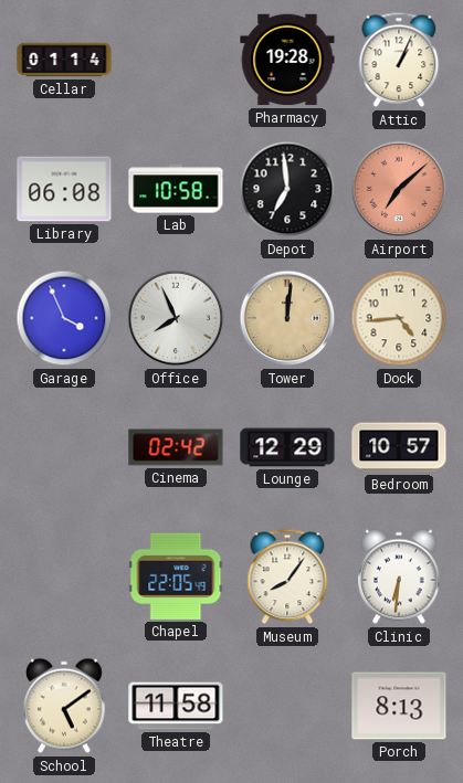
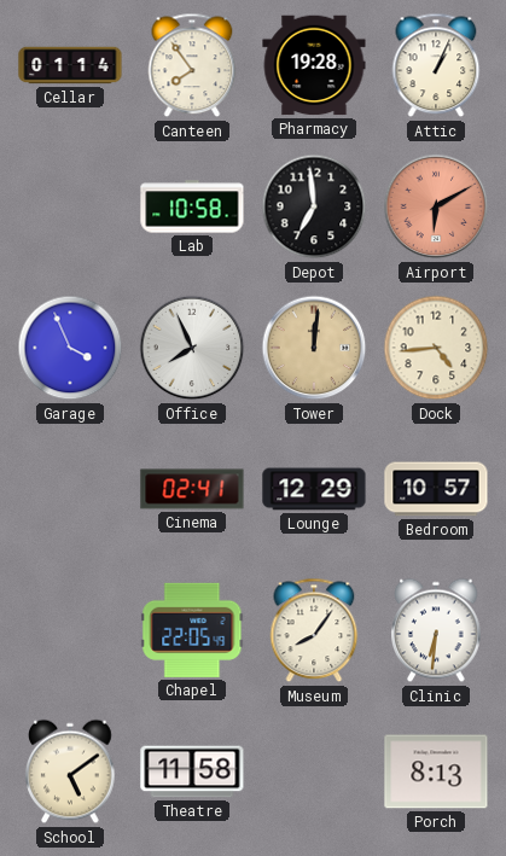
Canteen: none -> 7:54 (192, 65)
Library: 06:08 -> none (64, 189)
Airport: 7:08 -> 6:10 (436, 206)
Cinema: 02:42 -> 02:41 (192, 489)
